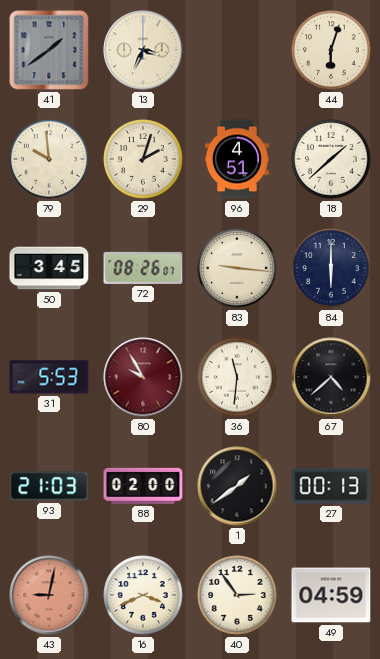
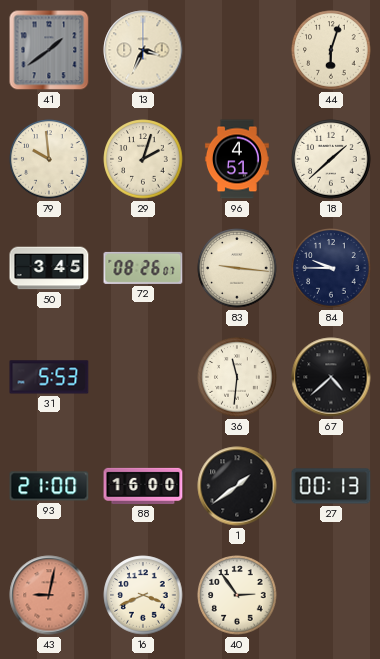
84: 6:00 -> 9:45 (331, 268)
80: 9:55 -> none (143, 377)
93: 21:03 -> 21:00 (49, 486)
88: 02:00 -> 16:00 (143, 486)
49: 04:59 -> none (331, 595)
